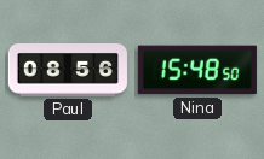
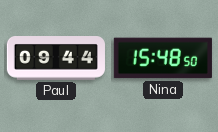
Paul: 08:56 -> 09:44 (56, 59)
